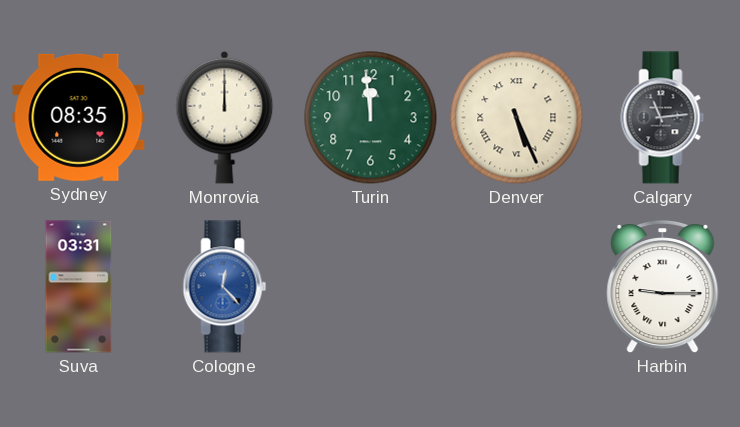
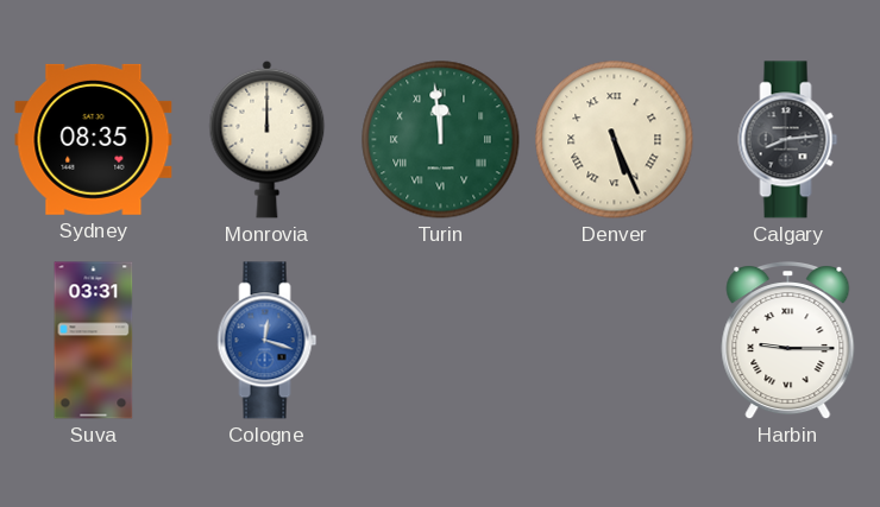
Turin numerals: Arabic -> Roman (441, 140)
Calgary: 11:14 -> 8:14 (788, 140)
Cologne: 12:23 -> 12:18 (268, 341)
